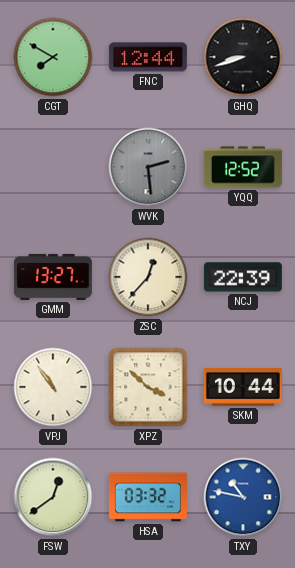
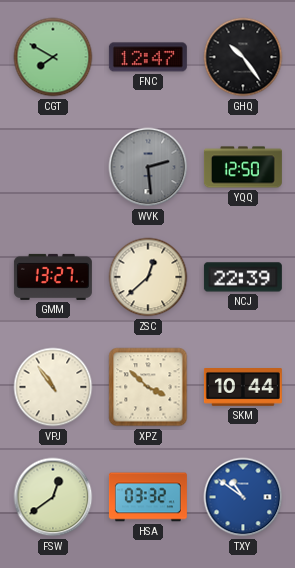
FNC: 12:44 -> 12:47 (148, 57)
GHQ: 8:42 -> 10:24 (243, 57)
YQQ: 12:52 -> 12:50 (243, 167)
ZSC: 12:37 -> 12:38 (148, 277)
TXY: 10:47 -> 10:51 (243, 497)
